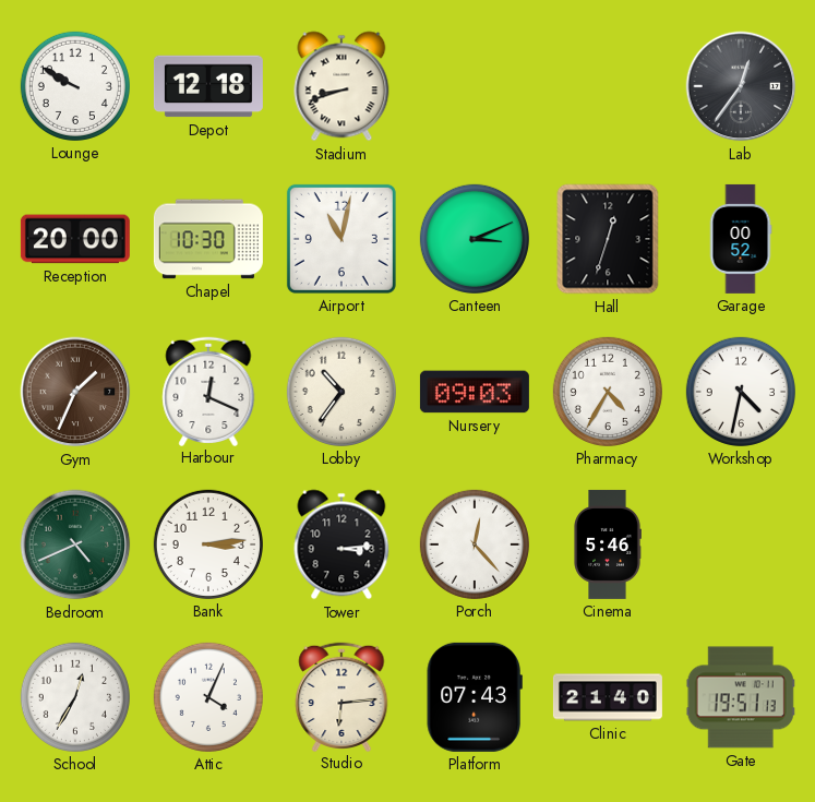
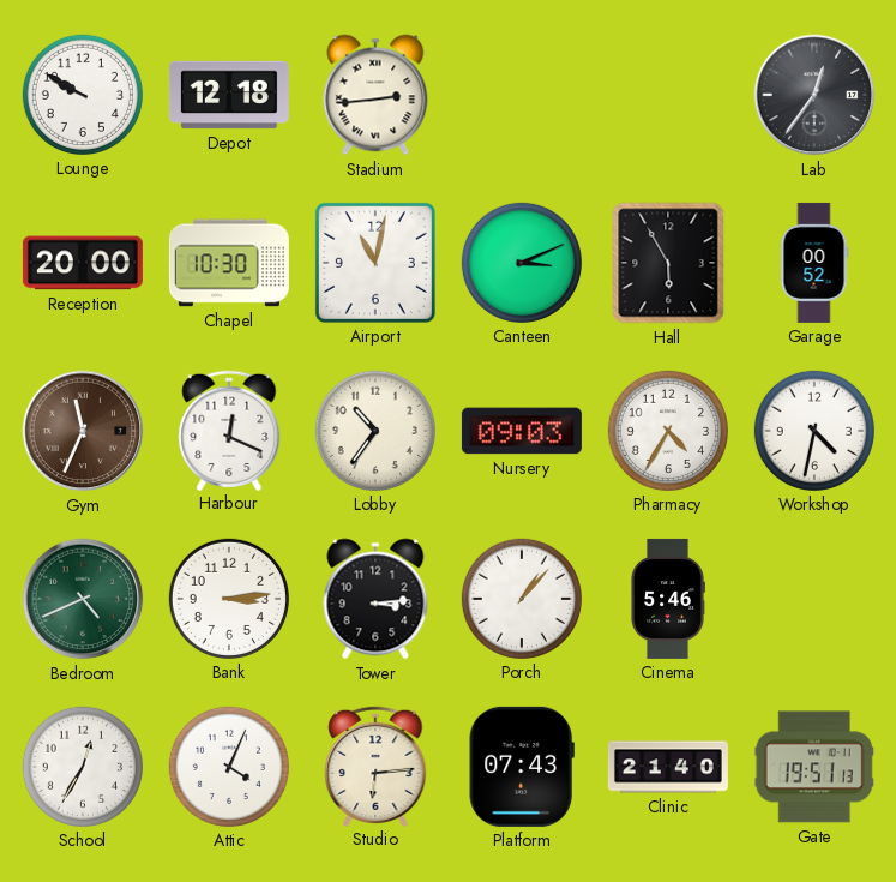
Stadium: 8:42 -> 2:44 (375, 95)
Hall: 12:33 -> 5:55 (668, 263)
Gym: 1:34 -> 11:34 (83, 431)
Porch: 12:23 -> 1:07 (522, 599)
